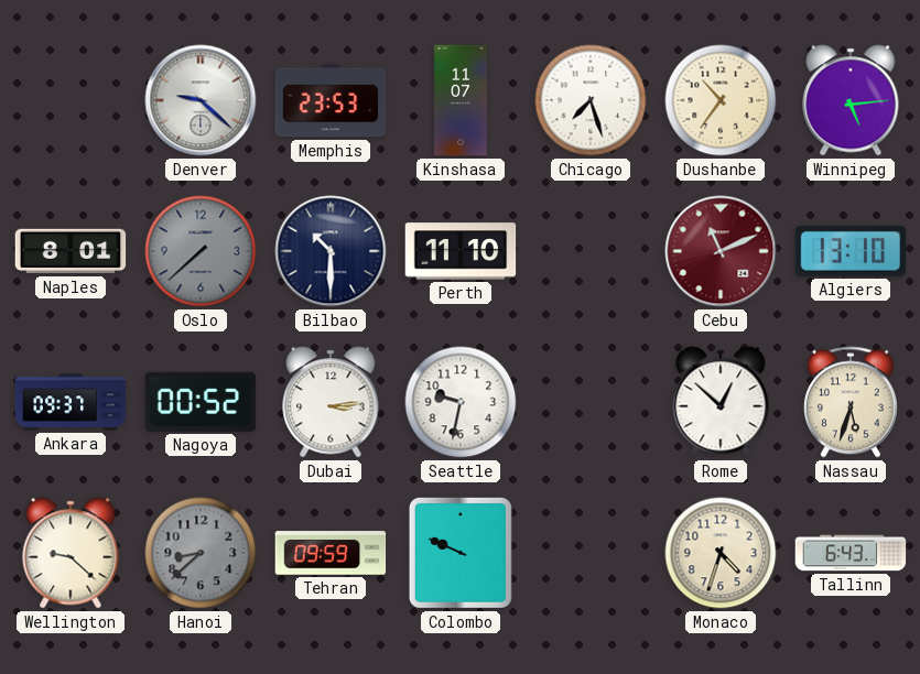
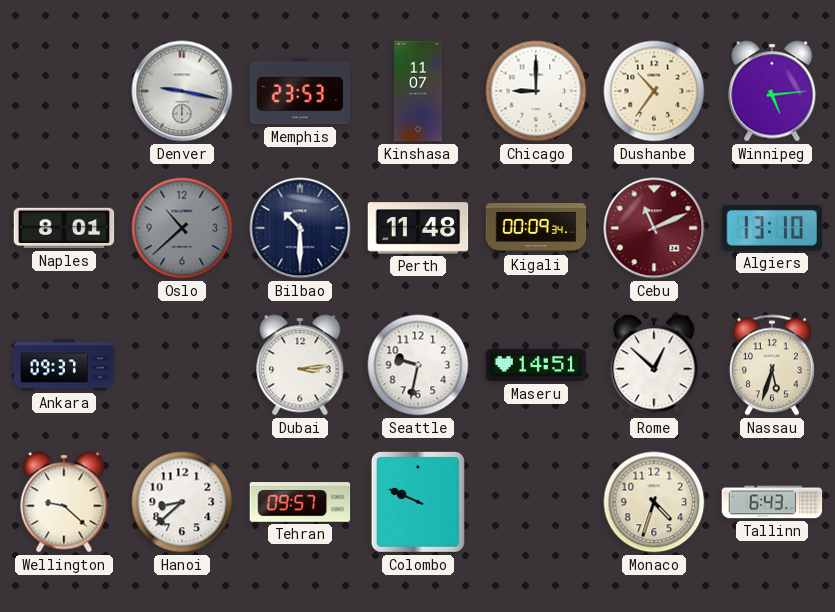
Denver: 9:22 -> 9:17 (182, 91)
Chicago: 7:27 -> 9:00 (536, 91)
Oslo: 7:38 -> 10:38 (182, 228)
Perth: 11:10 -> 11:48 (418, 228)
Kigali: none -> 00:09 (536, 228)
Nagoya: 00:52 -> none (201, 402)
Maseru: none -> 14:51 (536, 365)
Hanoi dial: grey -> white (182, 502)
Tehran: 09:59 -> 09:57 (300, 502)
